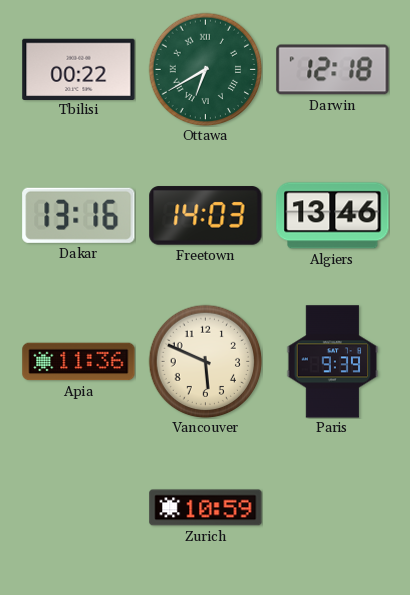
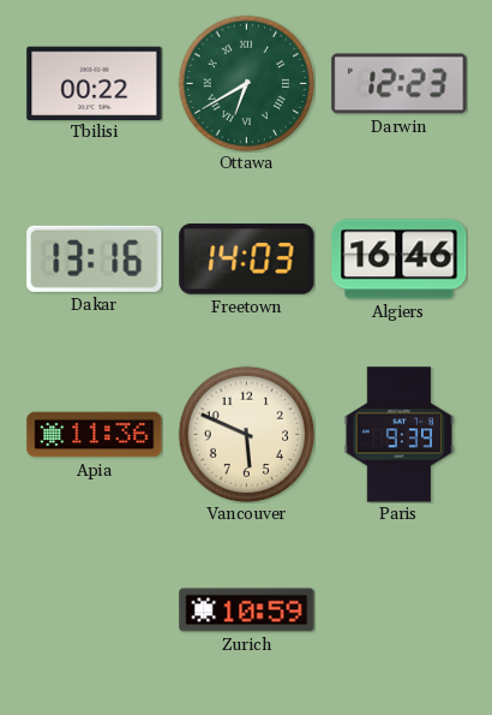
Darwin: 12:18 -> 12:23 (400, 84)
Algiers: 13:46 -> 16:46 (400, 260)
